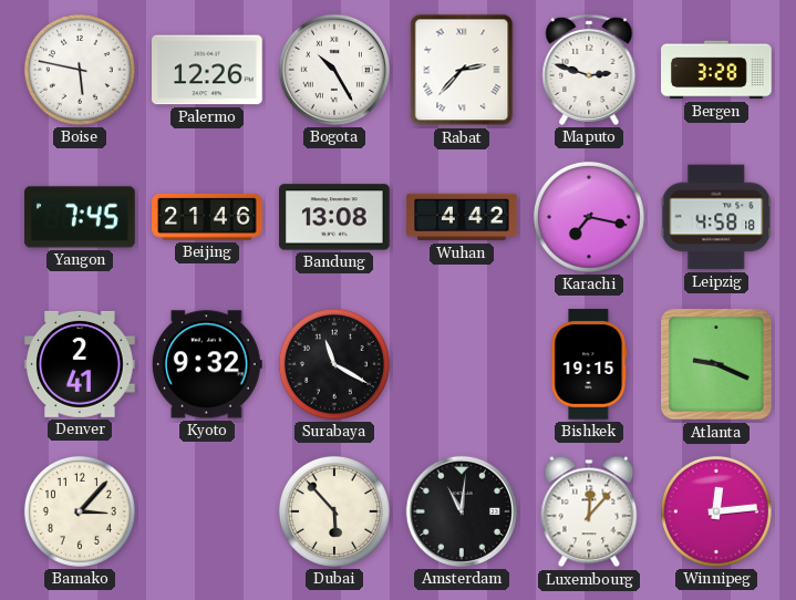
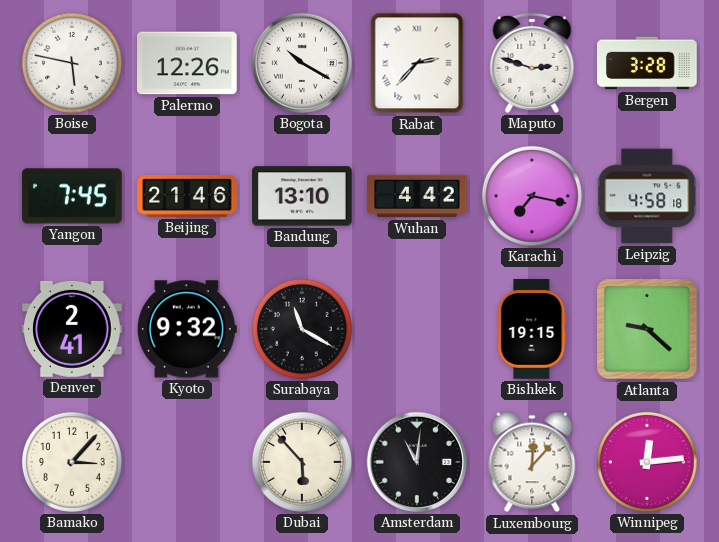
Bogota: 10:25 -> 10:20 (302, 63)
Bandung: 13:08 -> 13:10 (302, 196)
Atlanta: 9:19 -> 9:22 (647, 329)
